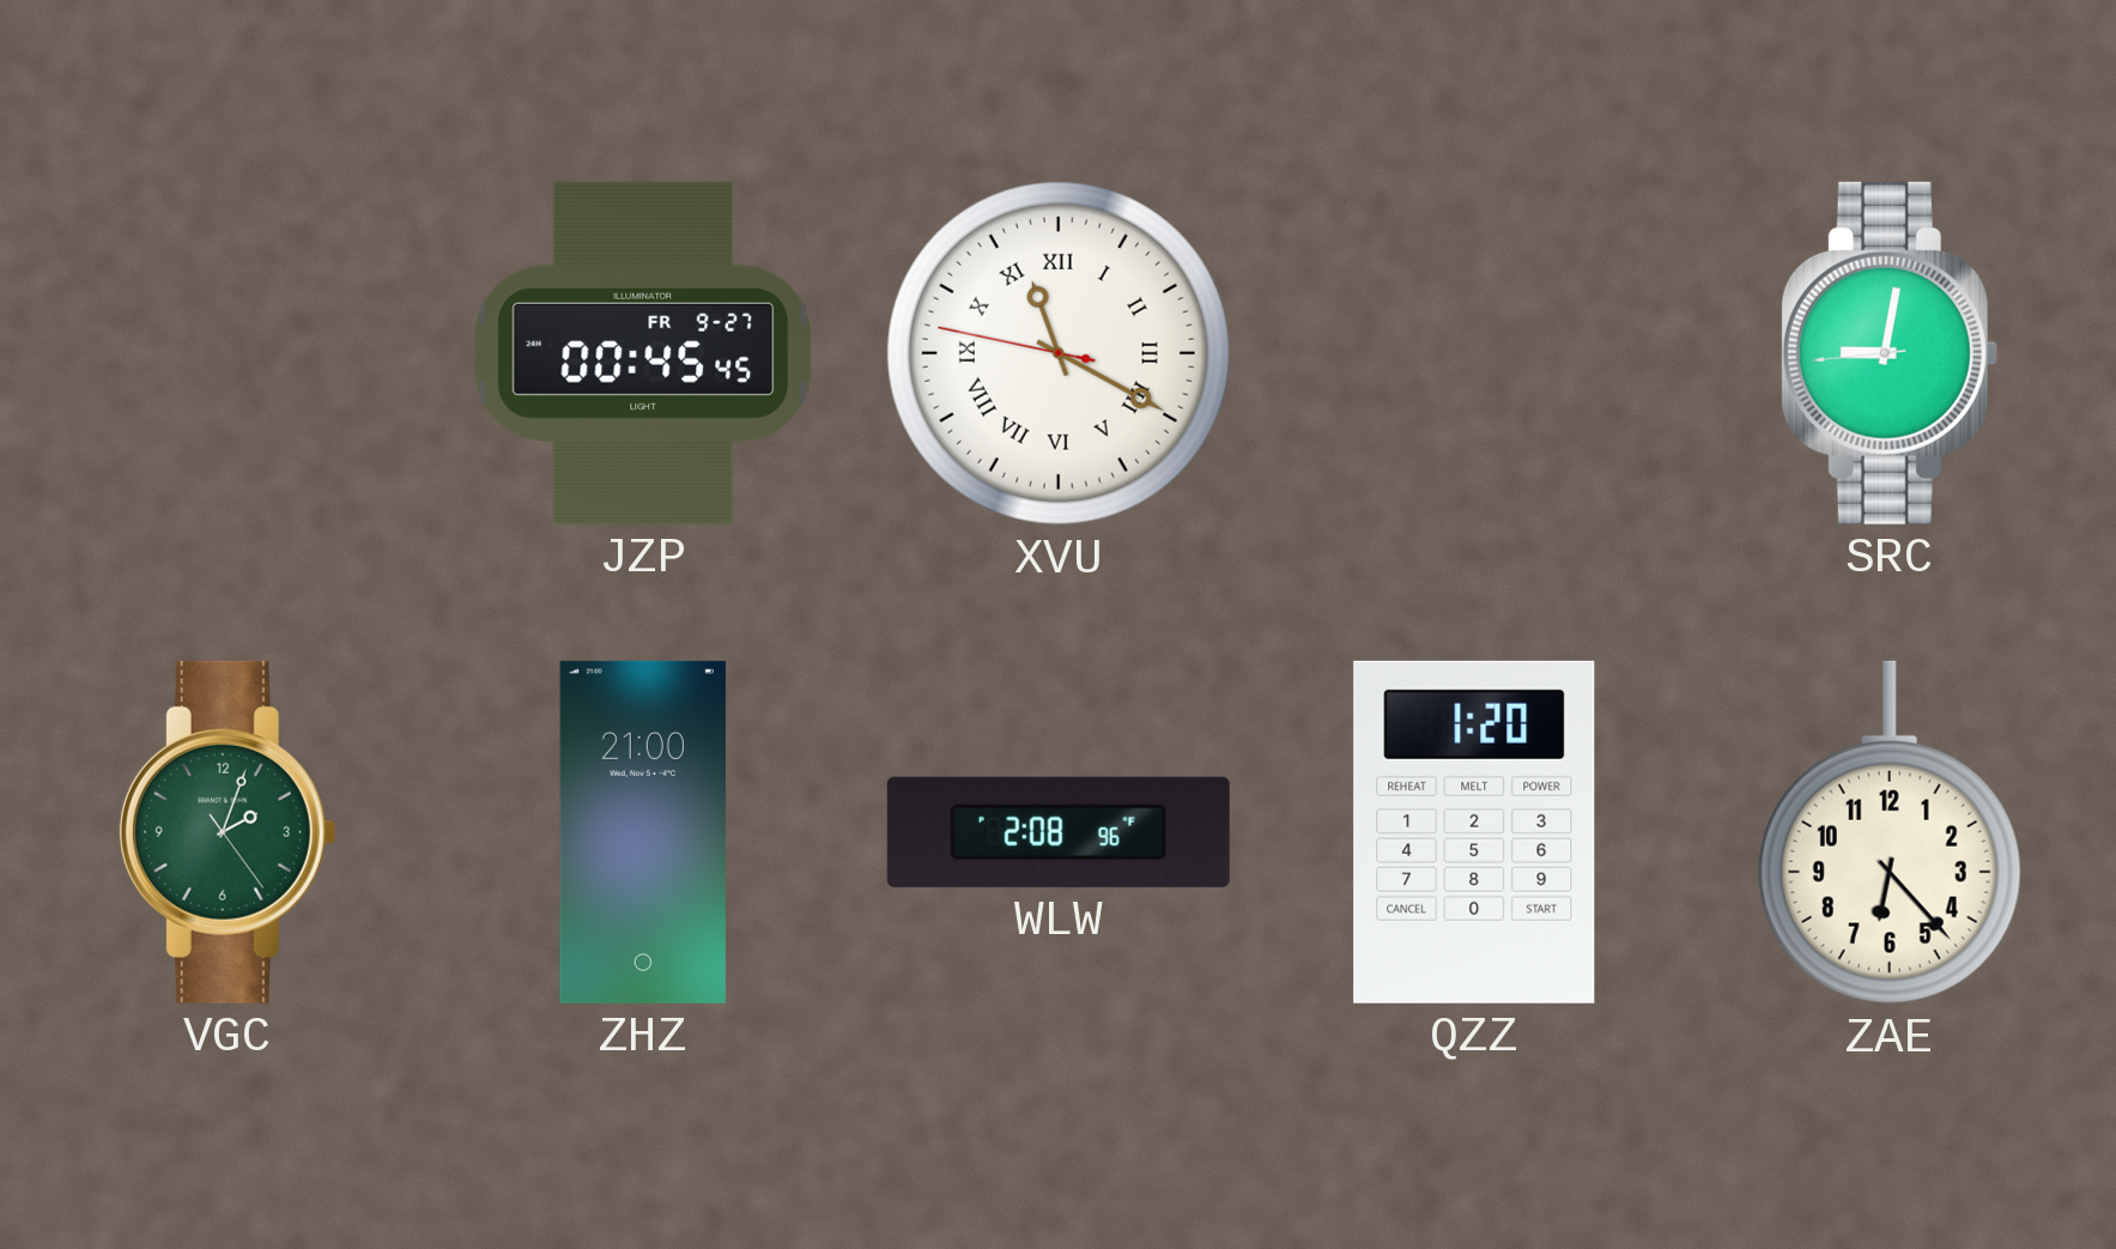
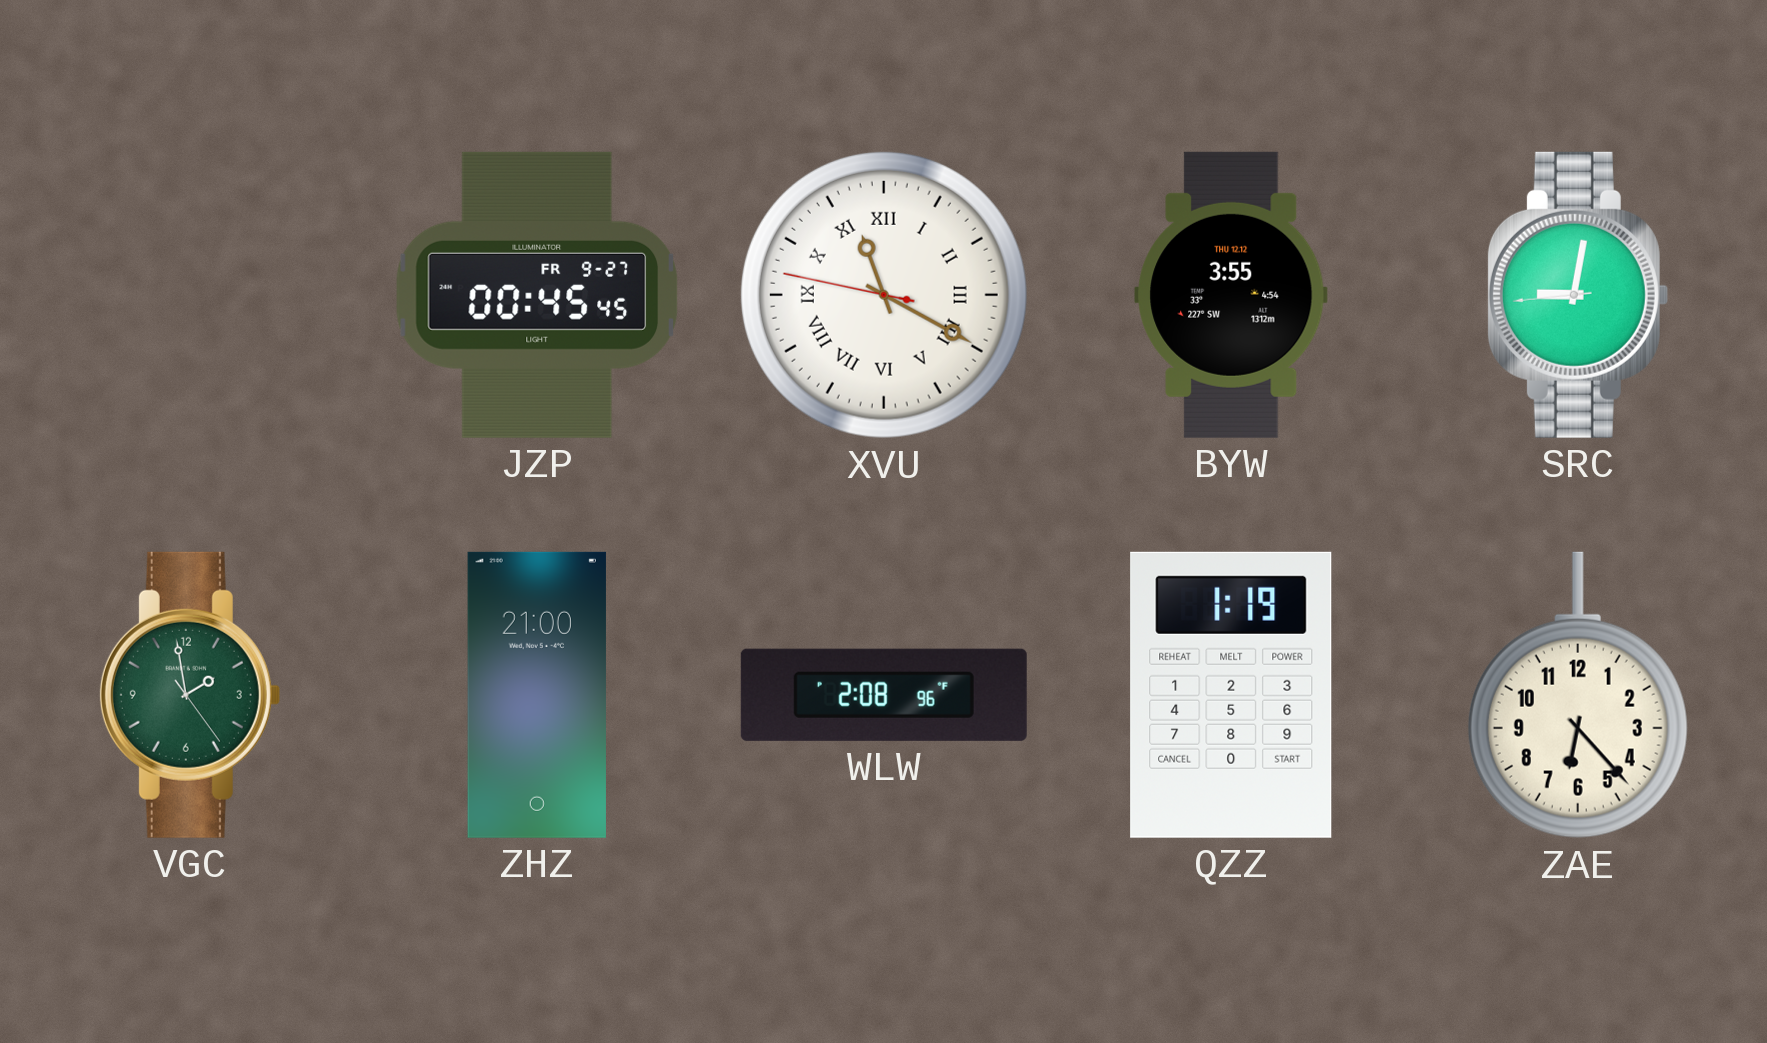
BYW: none -> 3:55 (1231, 295)
VGC: 2:03 -> 1:58 (189, 695)
QZZ: 1:20 -> 1:19 (1231, 695)
